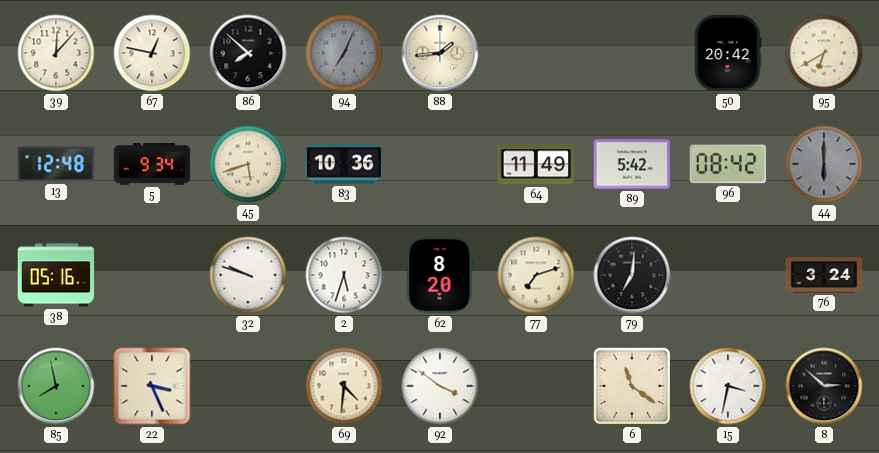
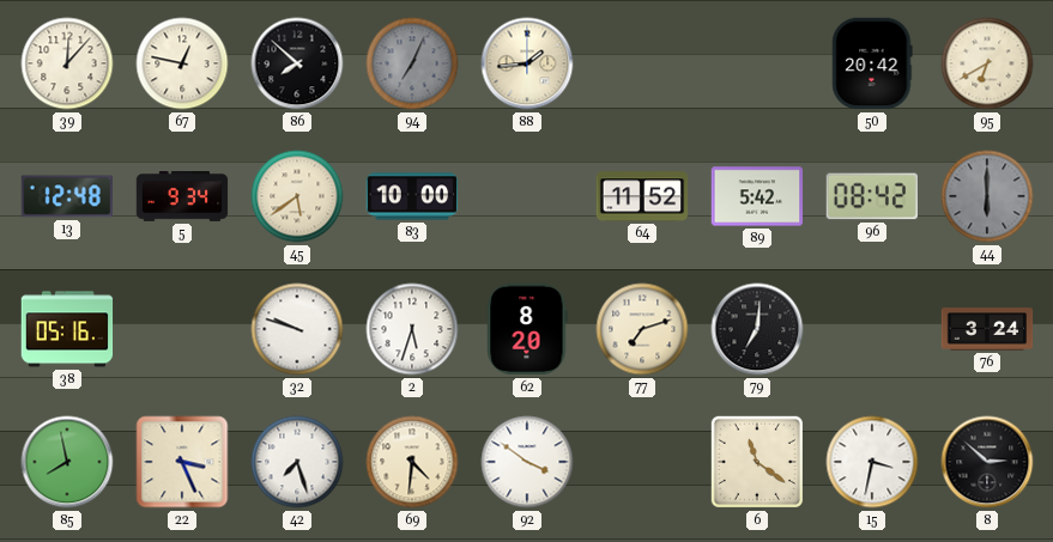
45: 5:42 -> 5:39 (297, 196)
83: 10:36 -> 10:00 (412, 196)
64: 11:49 -> 11:52 (642, 196)
42: none -> 7:27 (297, 462)
